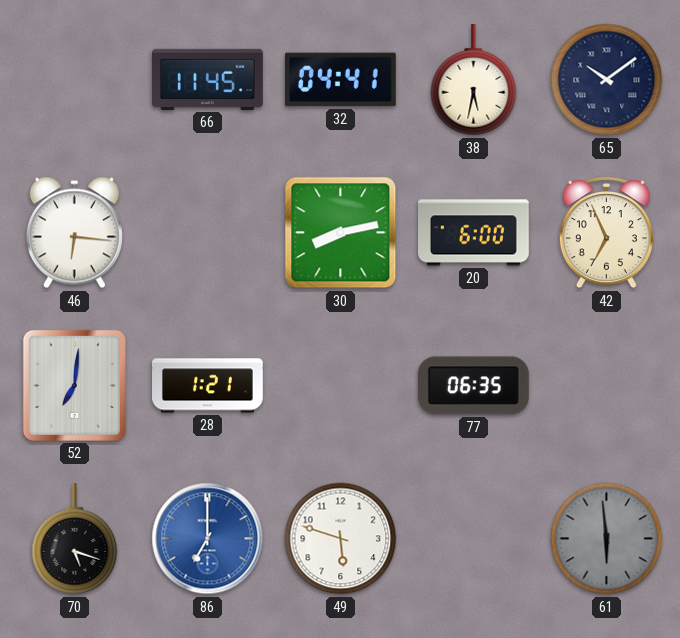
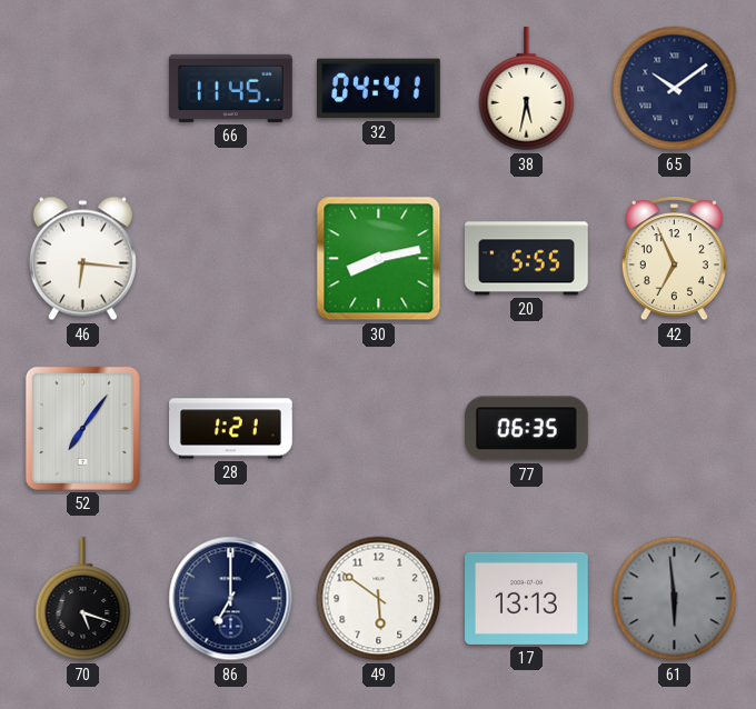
20: 6:00 -> 5:55 (527, 259)
52: 7:01 -> 7:06 (82, 428)
86 dial: blue -> navy (231, 599)
49: 5:48 -> 5:51 (379, 599)
17: none -> 13:13 (527, 598)
